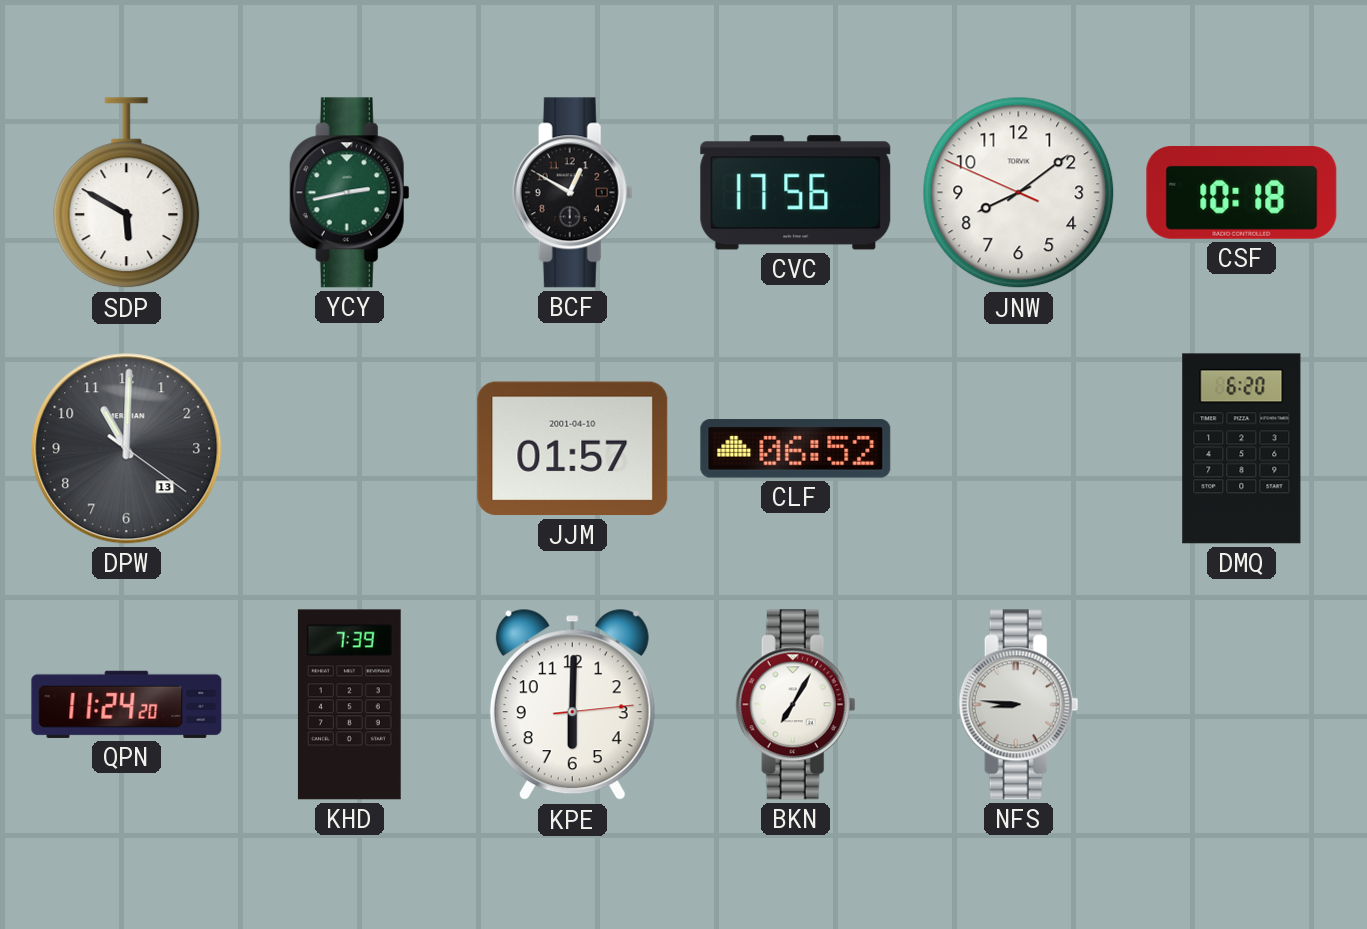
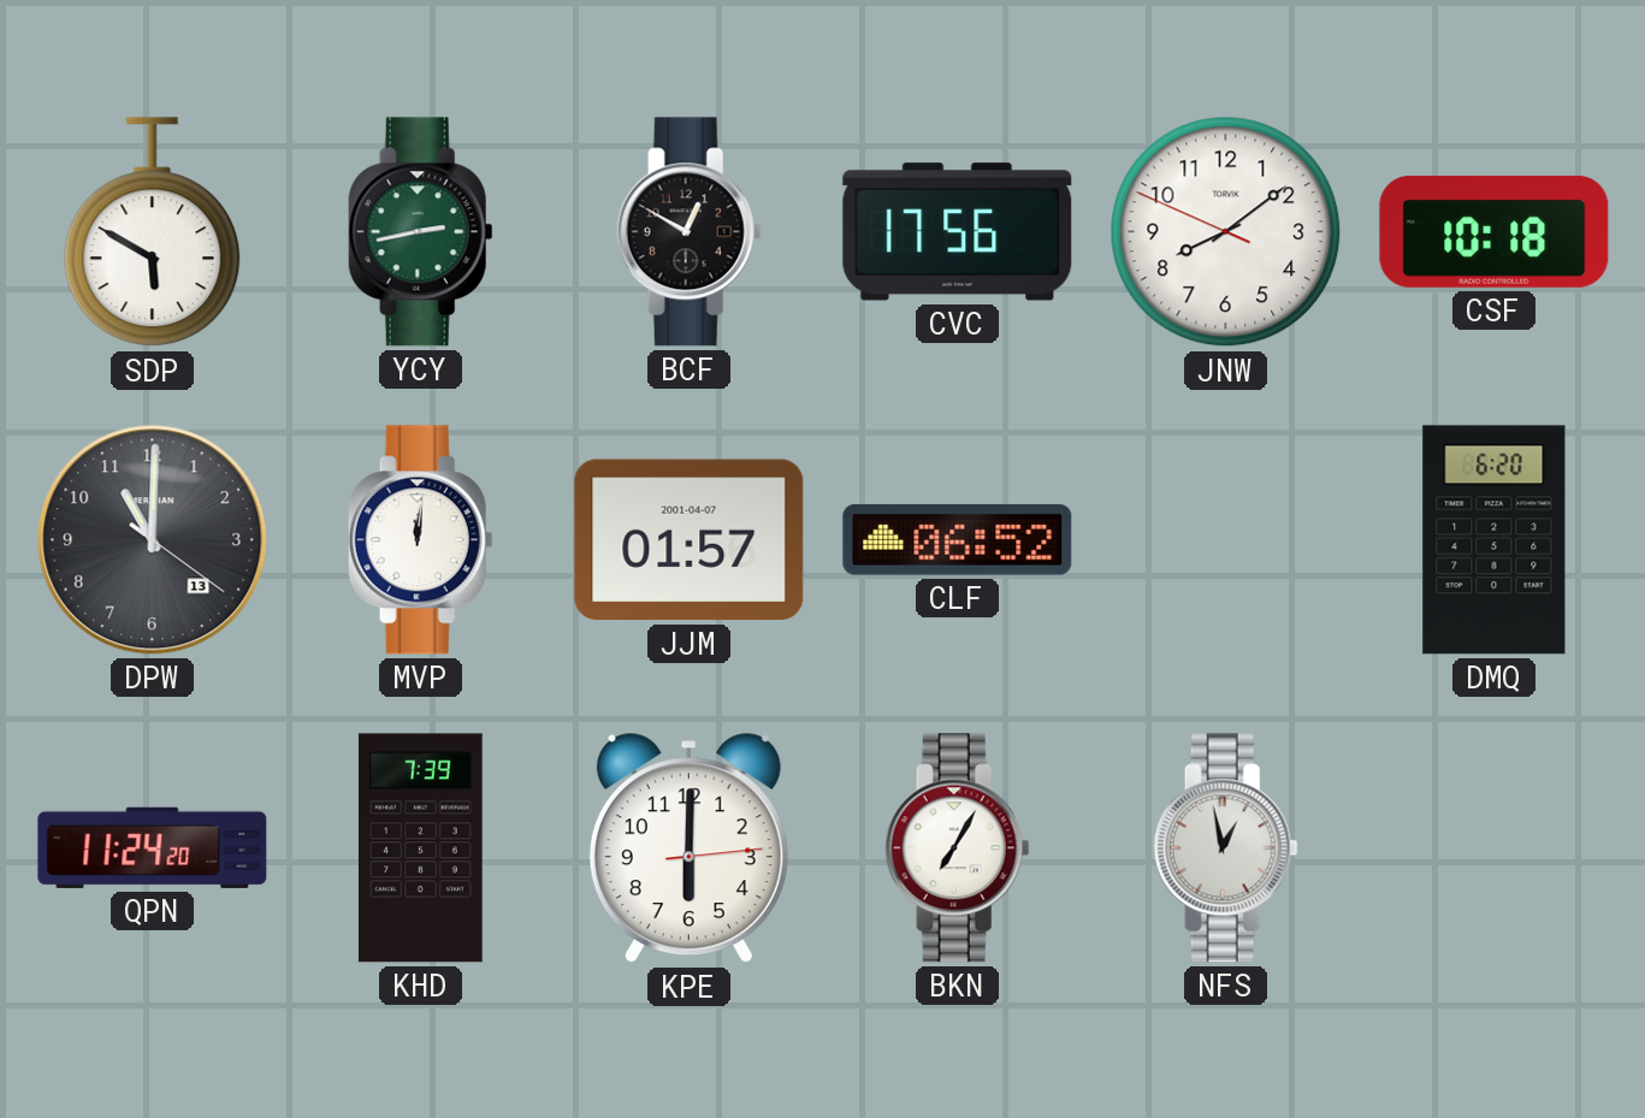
MVP: none -> 12:01 (420, 540)
JJM date: 2001-04-10 -> 2001-04-07 (690, 540)
NFS: 8:46 -> 12:58 (1225, 848)
